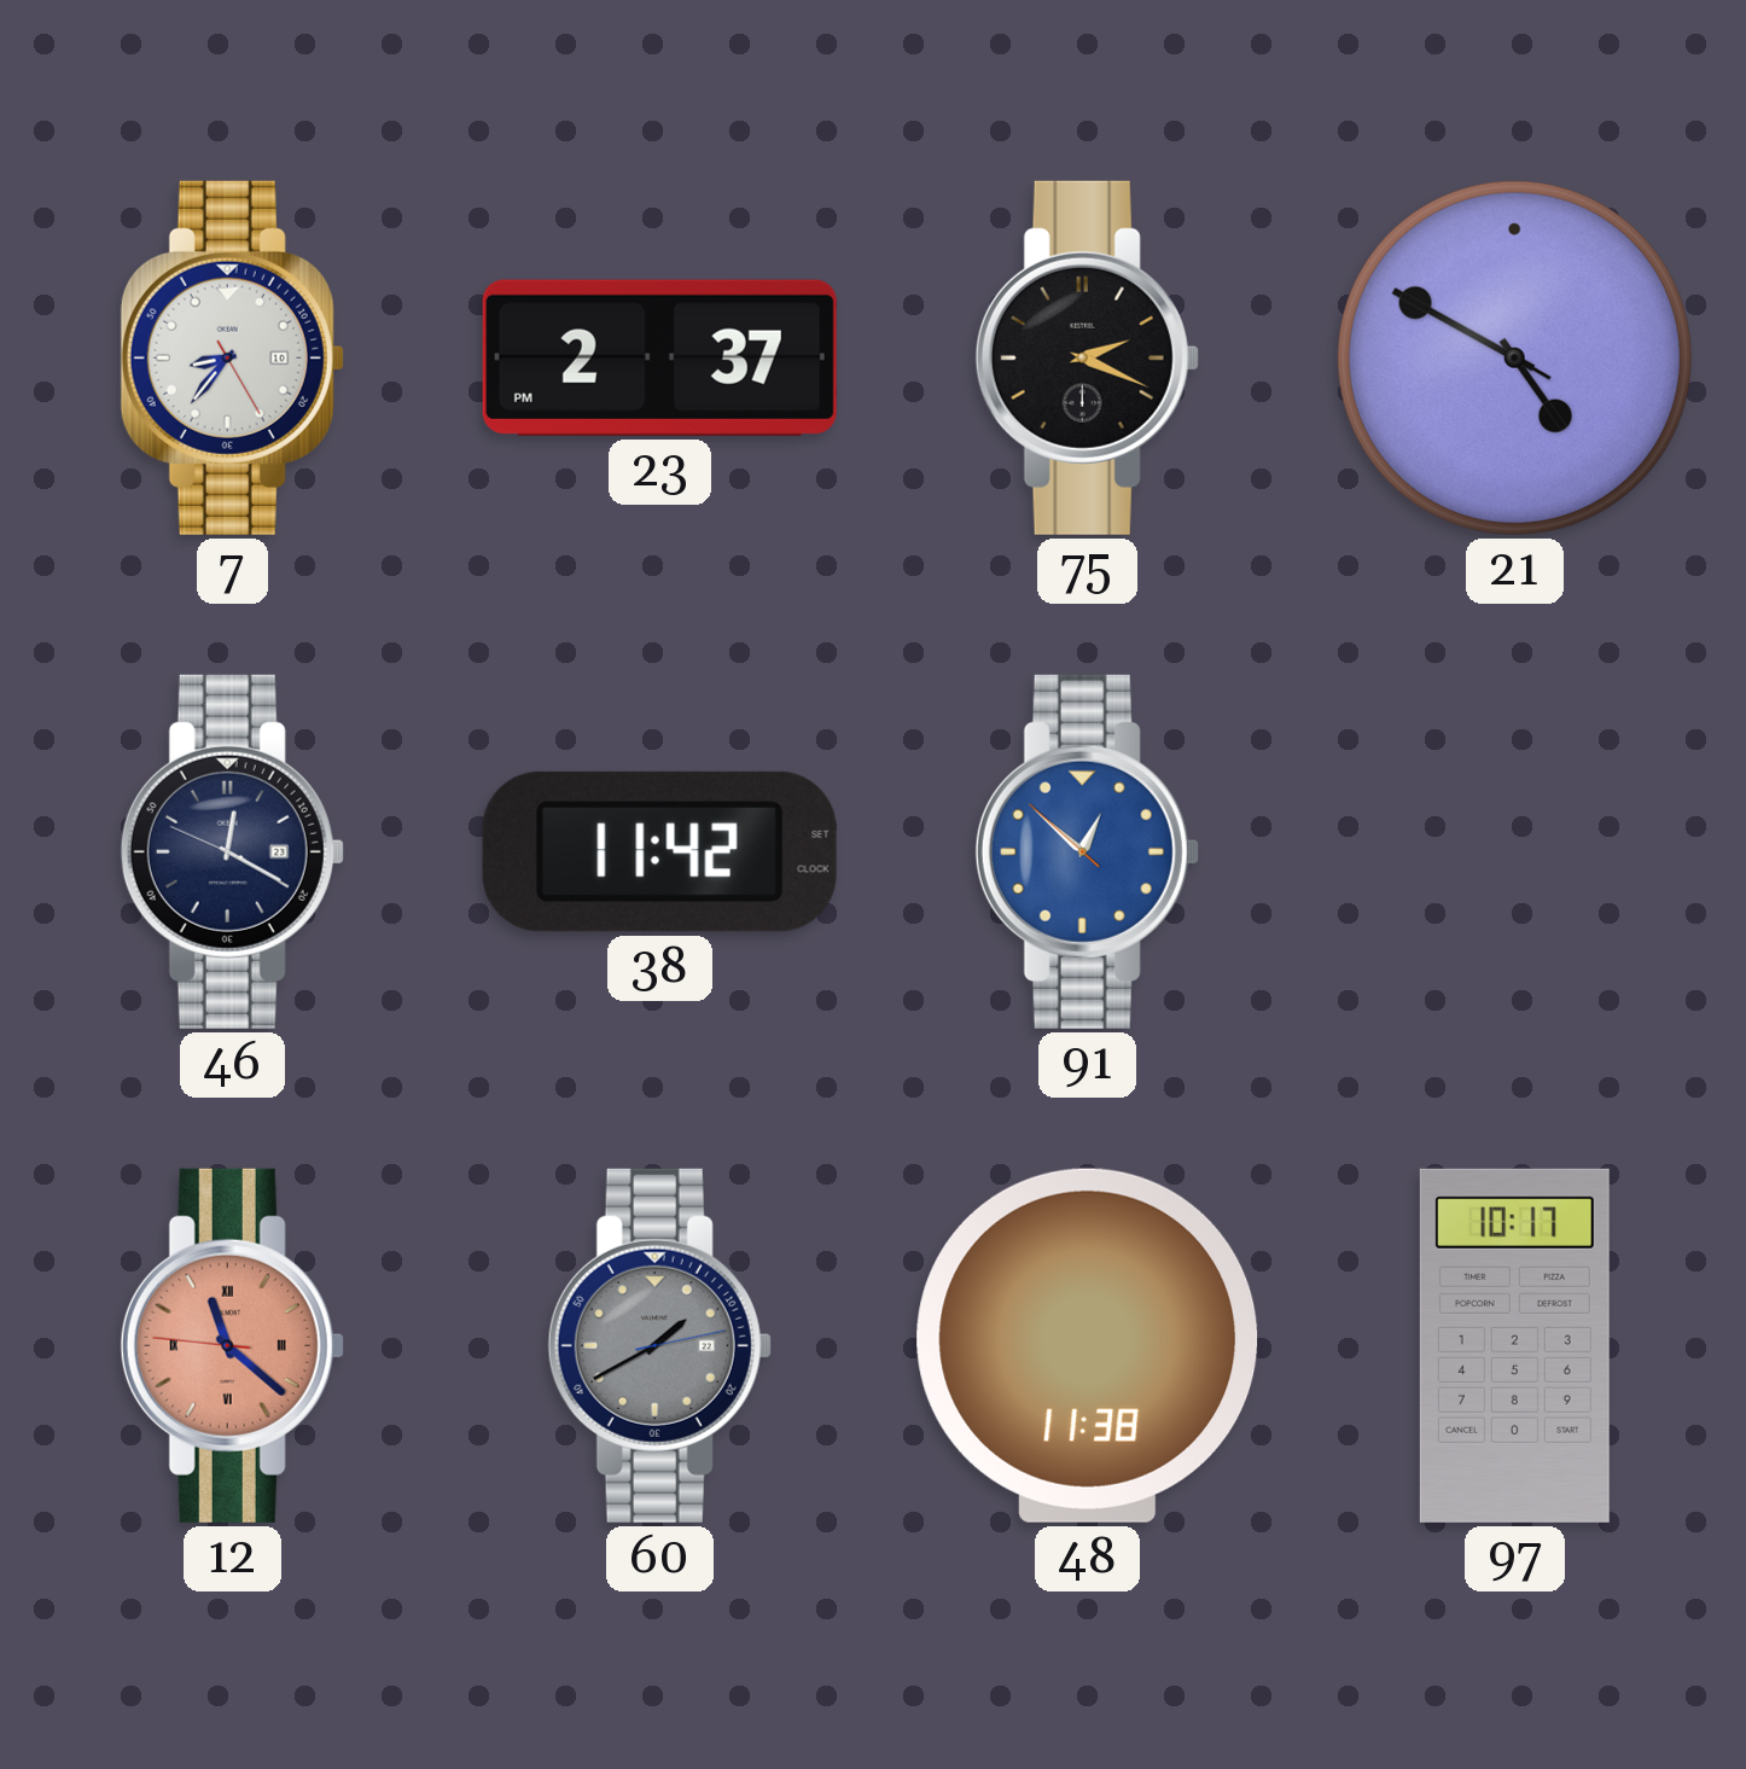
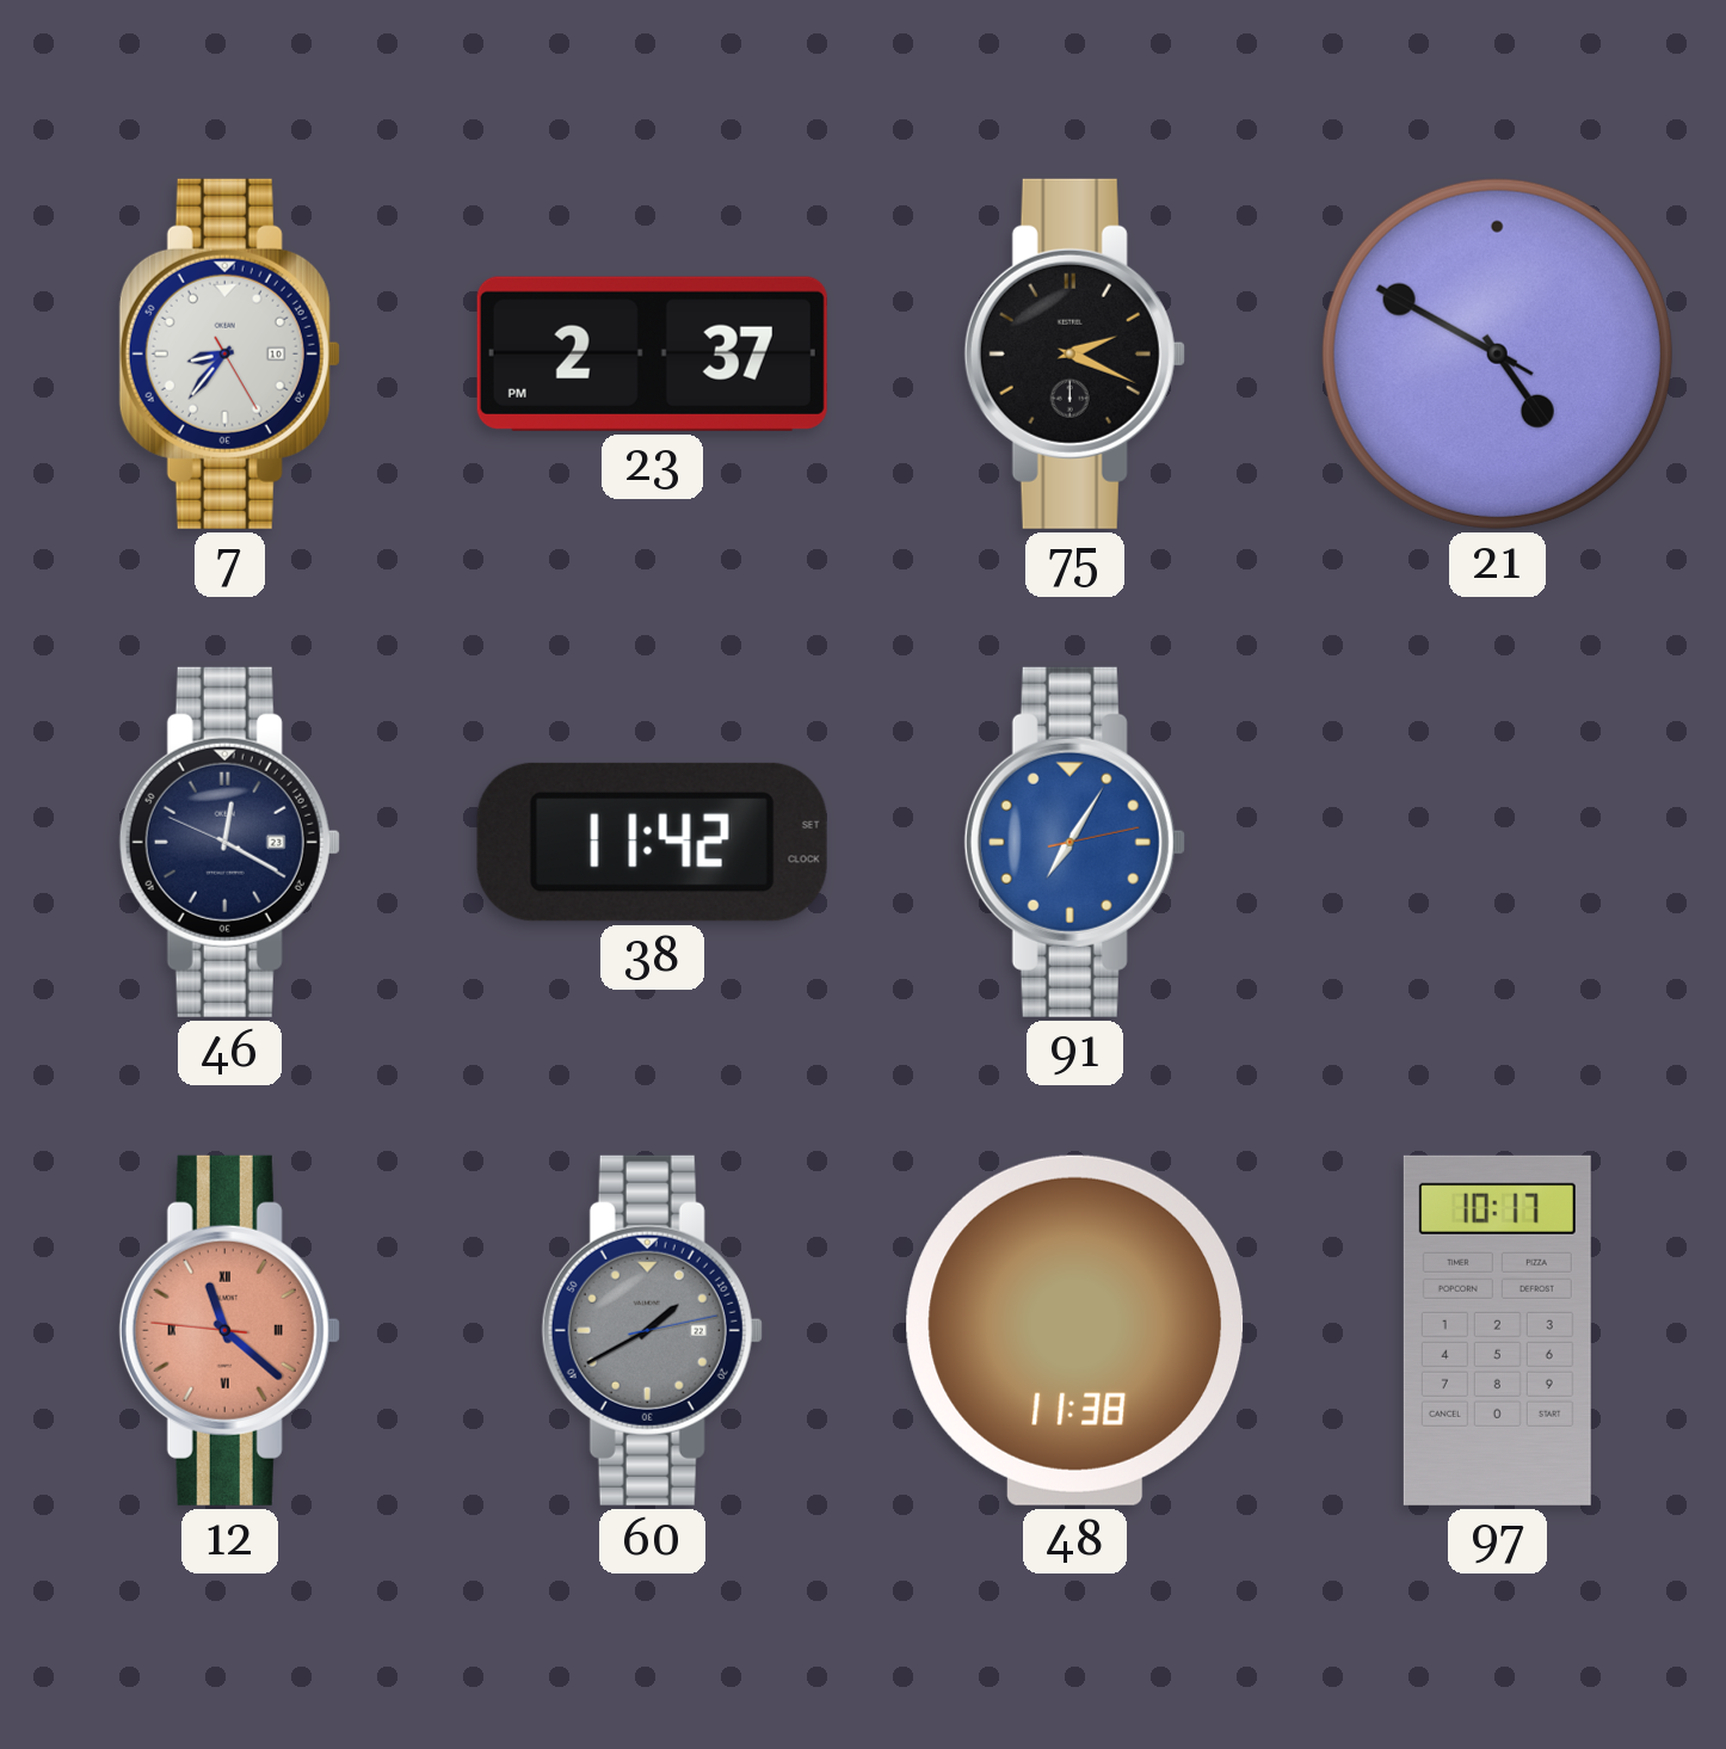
91: 12:51 -> 7:05 (1074, 842)
